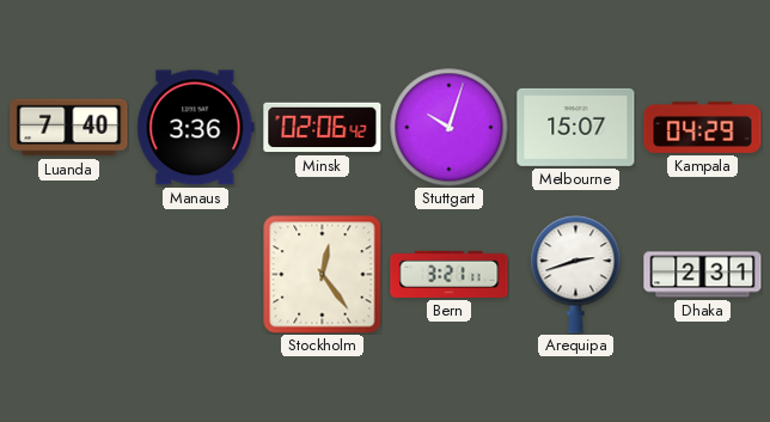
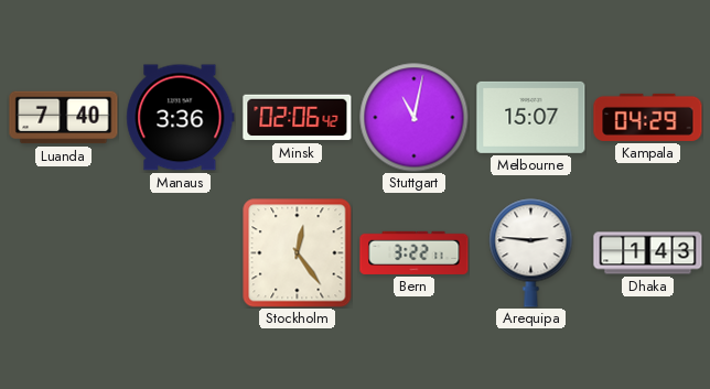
Stuttgart: 10:03 -> 11:02 (415, 118)
Bern: 3:21 -> 3:22 (415, 252)
Arequipa: 2:42 -> 2:46 (531, 253)
Dhaka: 2:31 -> 1:43 (648, 253)
